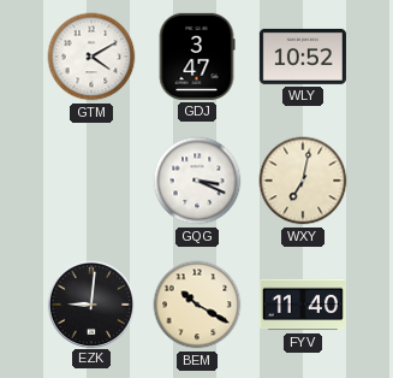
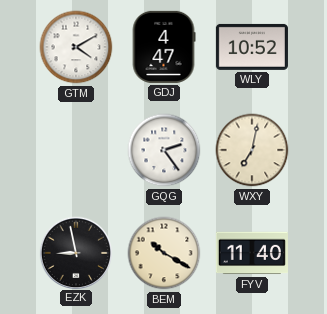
GDJ: 3:47 -> 4:47 (164, 47)
GQG: 3:19 -> 2:24 (164, 150)
EZK: 9:01 -> 8:58 (76, 252)
